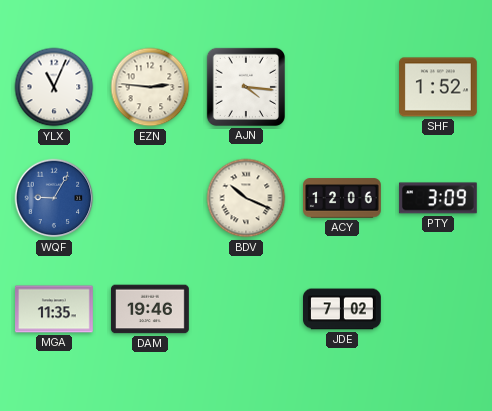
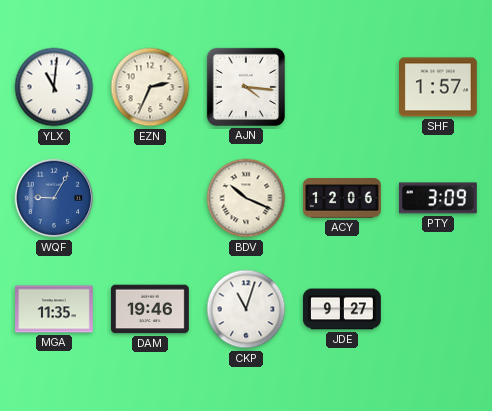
YLX: 11:04 -> 11:01 (54, 87)
EZN: 2:46 -> 2:34 (150, 87)
SHF: 1:52 -> 1:57 (439, 87)
CKP: none -> 11:03 (246, 309)
JDE: 7:02 -> 9:27 (343, 309)
